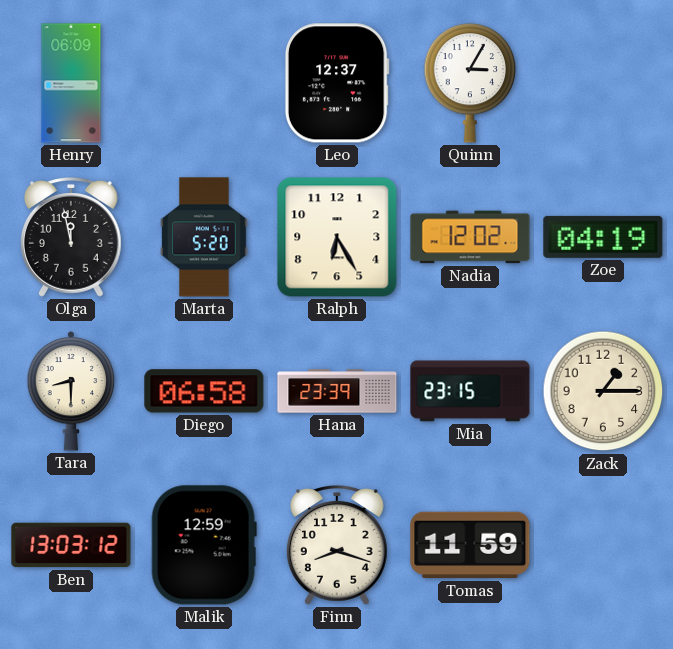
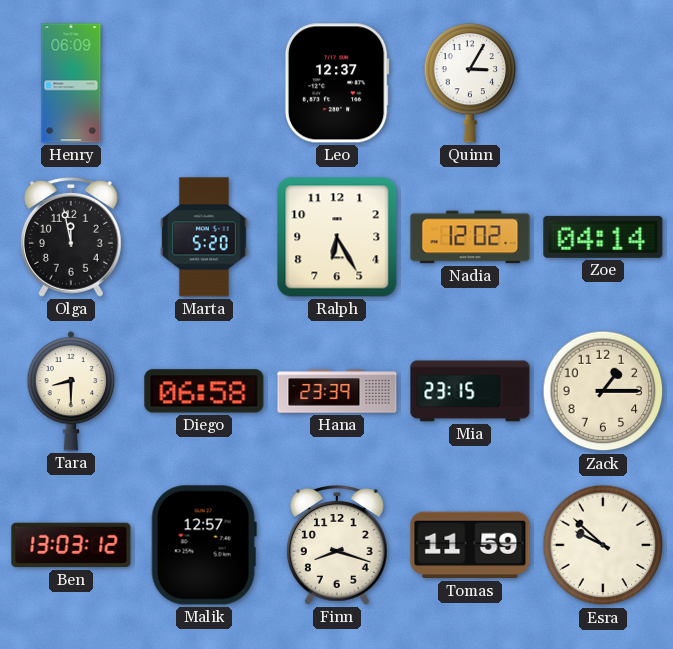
Zoe: 04:19 -> 04:14 (603, 237)
Malik: 12:59 -> 12:57 (204, 545)
Esra: none -> 9:52 (603, 545)
